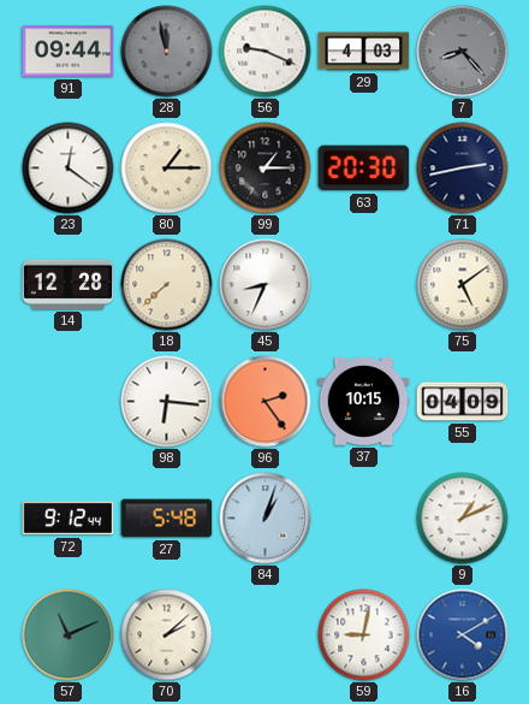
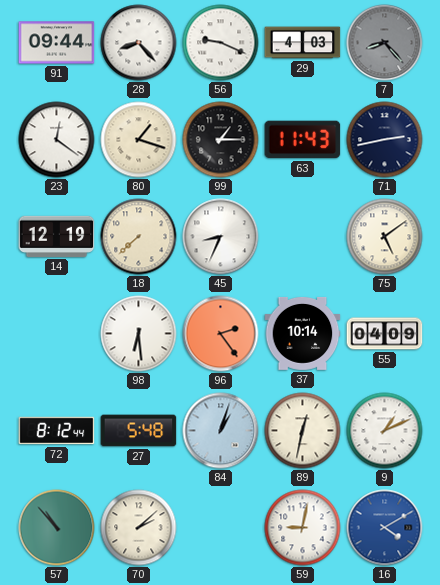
28: 11:58 -> 8:23 (139, 43)
28 dial: grey -> white (139, 43)
80: 1:15 -> 1:18 (139, 140)
63: 20:30 -> 11:43 (303, 140)
14: 12:28 -> 12:19 (57, 236)
98: 6:16 -> 6:29 (139, 334)
37: 10:15 -> 10:14 (303, 333)
72: 9:12 -> 8:12 (57, 431)
89: none -> 12:32 (303, 431)
57: 11:11 -> 10:53 (57, 528)
